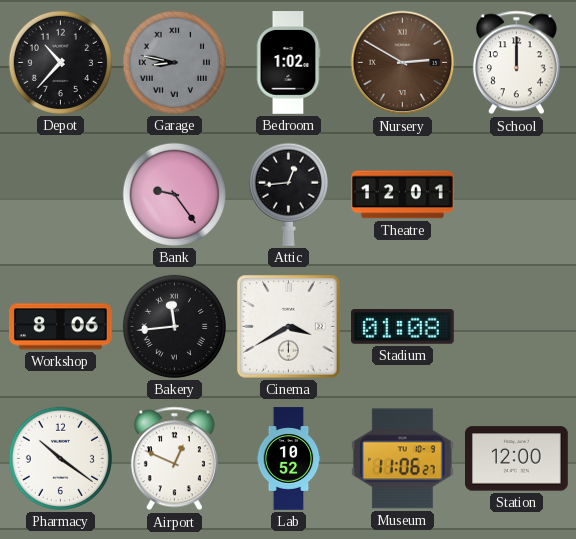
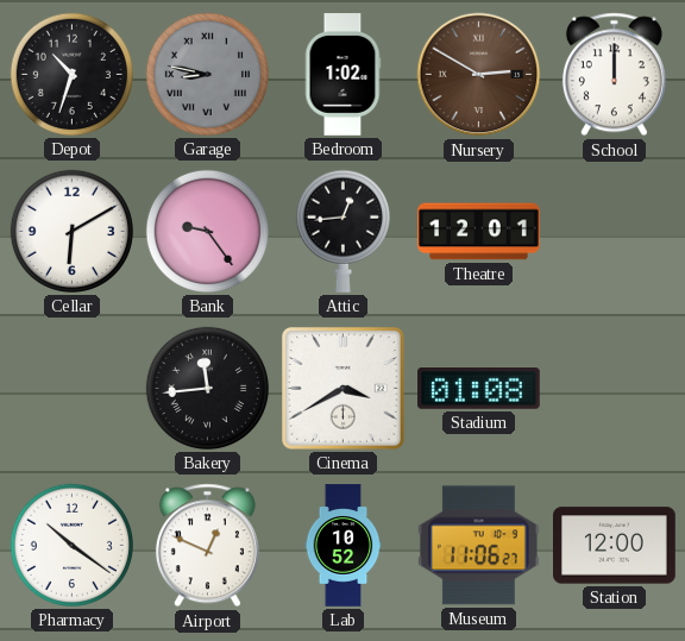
Depot: 10:37 -> 10:33 (71, 74)
Cellar: none -> 6:10 (71, 231)
Workshop: 8:06 -> none (61, 327)
